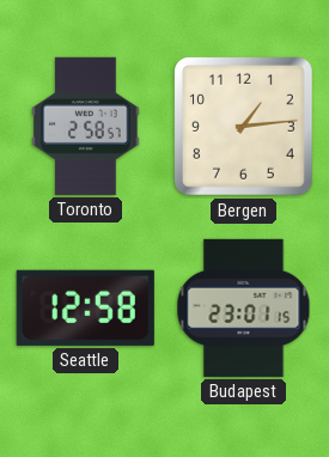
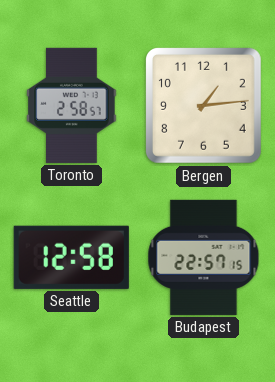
Budapest: 23:01 -> 22:57 (204, 257)
